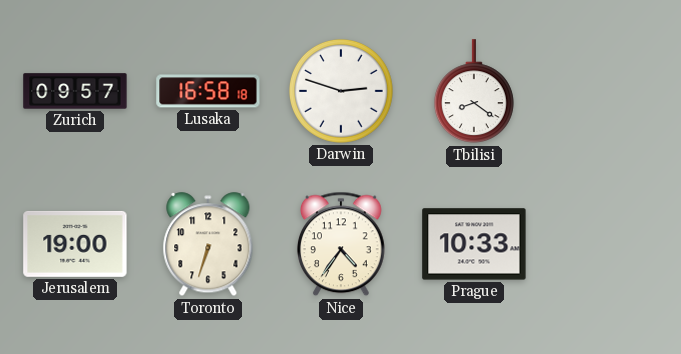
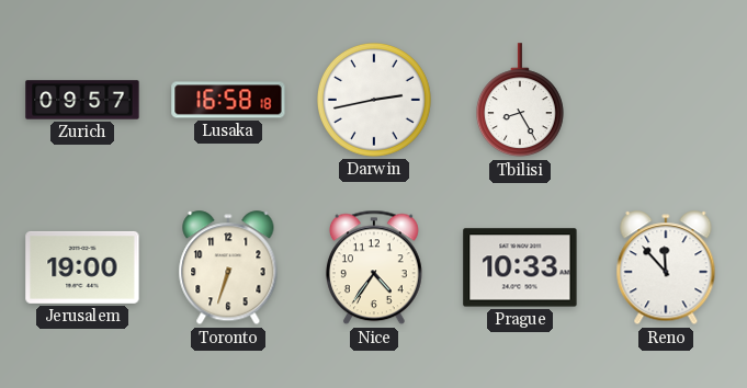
Darwin: 2:48 -> 2:43 (374, 100)
Tbilisi: 8:21 -> 8:25 (520, 101)
Reno: none -> 11:53 (666, 269)
